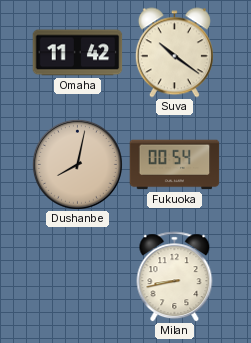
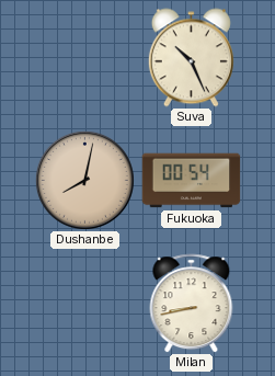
Omaha: 11:42 -> none (78, 53)
Suva: 10:21 -> 10:26 (191, 58)
